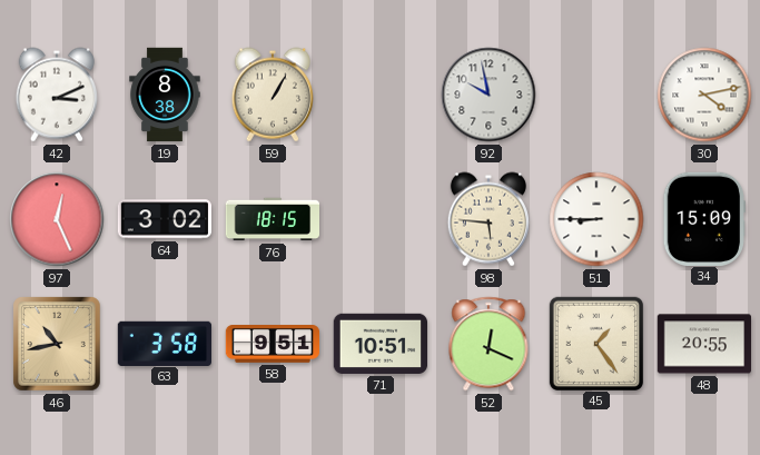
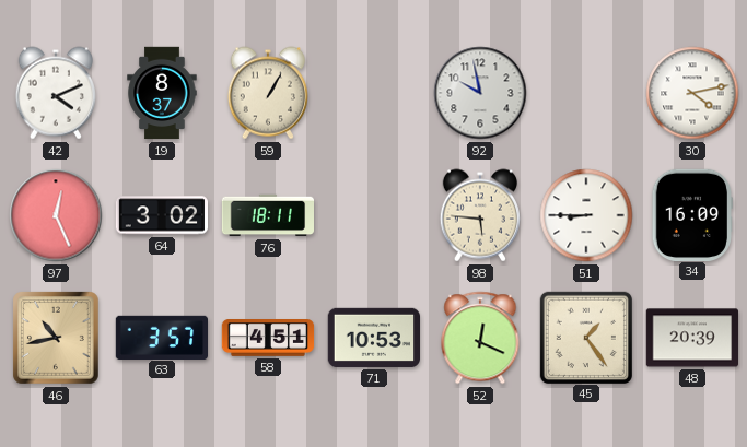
42: 3:11 -> 4:11 (56, 93)
19: 8:38 -> 8:37 (162, 93)
76: 18:15 -> 18:11 (268, 215)
34: 15:09 -> 16:09 (692, 214)
63: 3:58 -> 3:57 (161, 337)
58: 9:51 -> 4:51 (268, 339)
71: 10:51 -> 10:53 (373, 338)
48: 20:55 -> 20:39 (691, 338)
